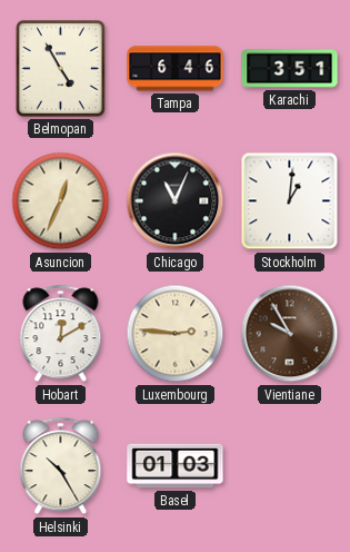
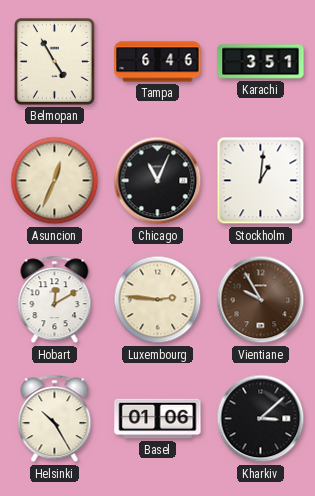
Basel: 01:03 -> 01:06 (158, 419)
Kharkiv: none -> 3:08 (261, 419)
